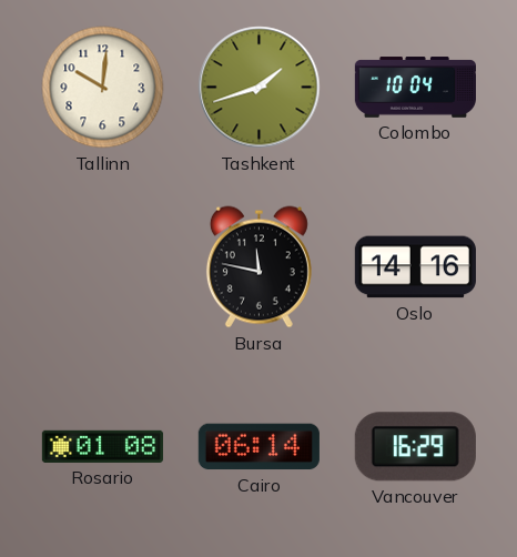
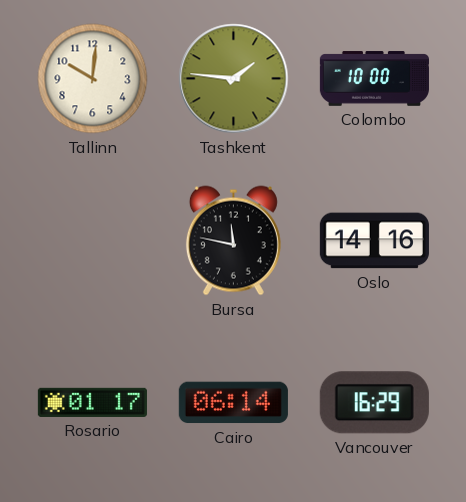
Tashkent: 1:42 -> 1:46 (234, 79)
Colombo: 10:04 -> 10:00 (374, 79)
Rosario: 01:08 -> 01:17 (92, 402)
